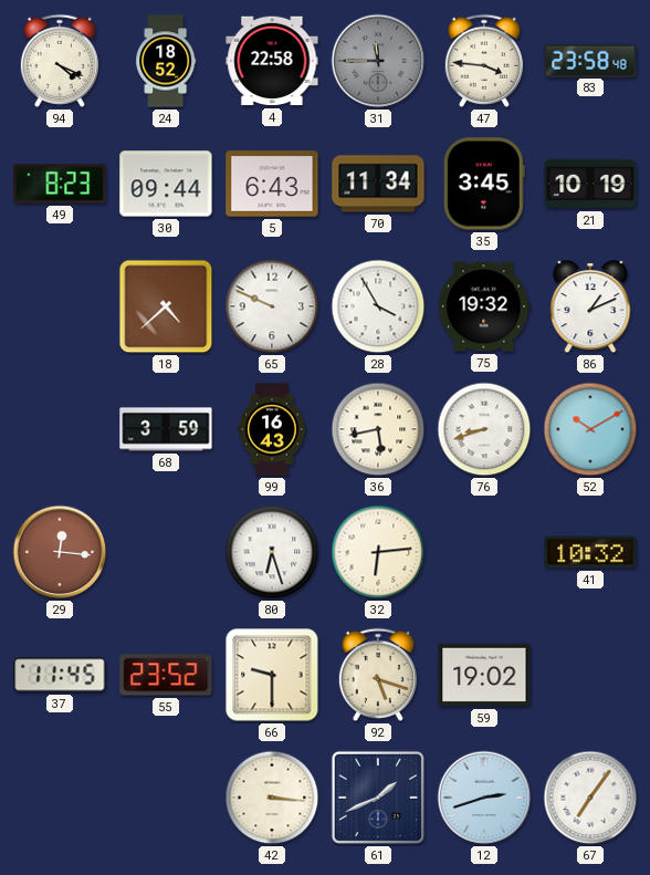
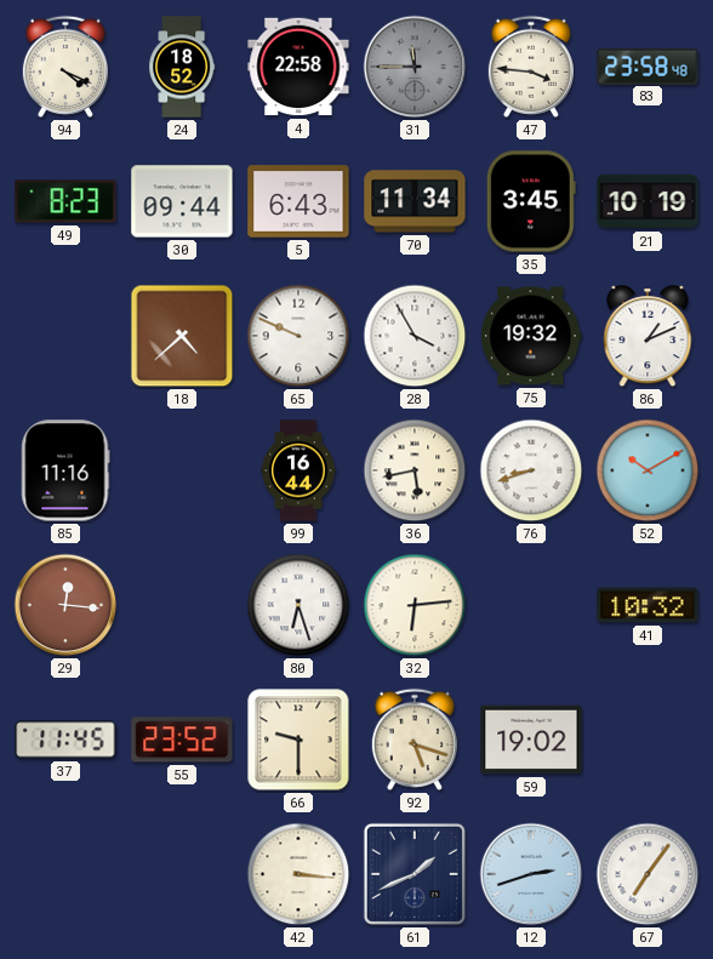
85: none -> 11:16 (65, 470)
68: 3:59 -> none (166, 429)
99: 16:43 -> 16:44 (298, 470)
